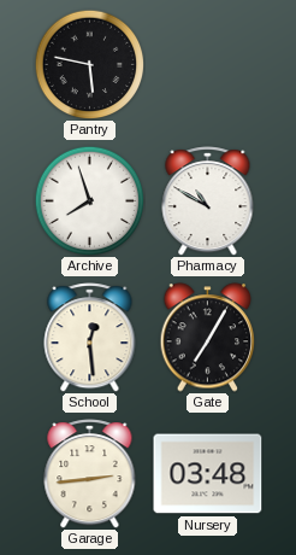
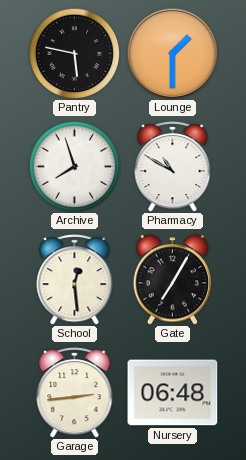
Lounge: none -> 1:30 (172, 53)
Nursery: 03:48 -> 06:48 (173, 393)
